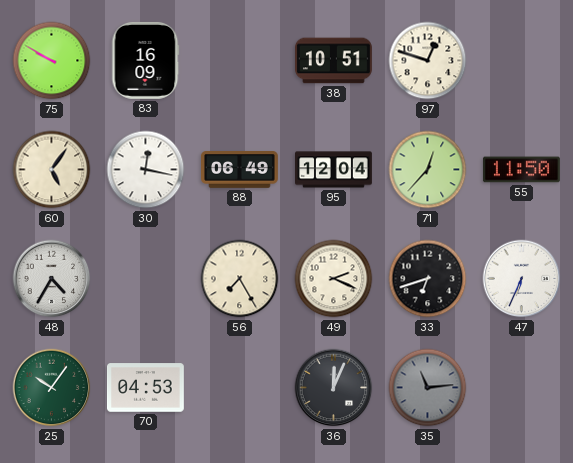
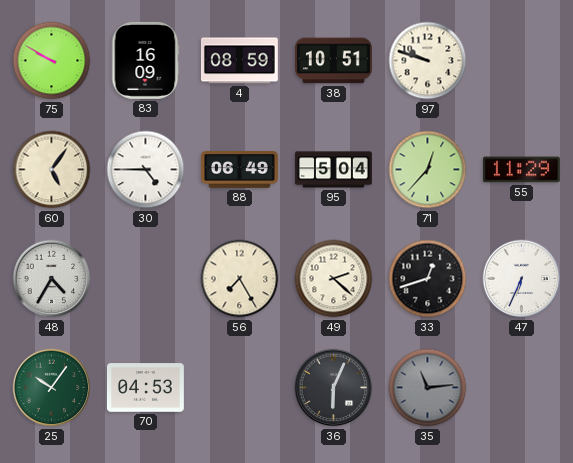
4: none -> 08:59 (239, 61)
97: 12:48 -> 9:48 (428, 61)
30: 12:17 -> 4:45 (146, 170)
95: 12:04 -> 5:04 (334, 170)
55: 11:50 -> 11:29 (521, 170)
49: 2:19 -> 2:22 (334, 279)
33: 6:42 -> 12:42 (428, 279)
36: 12:04 -> 6:04 (334, 388)
